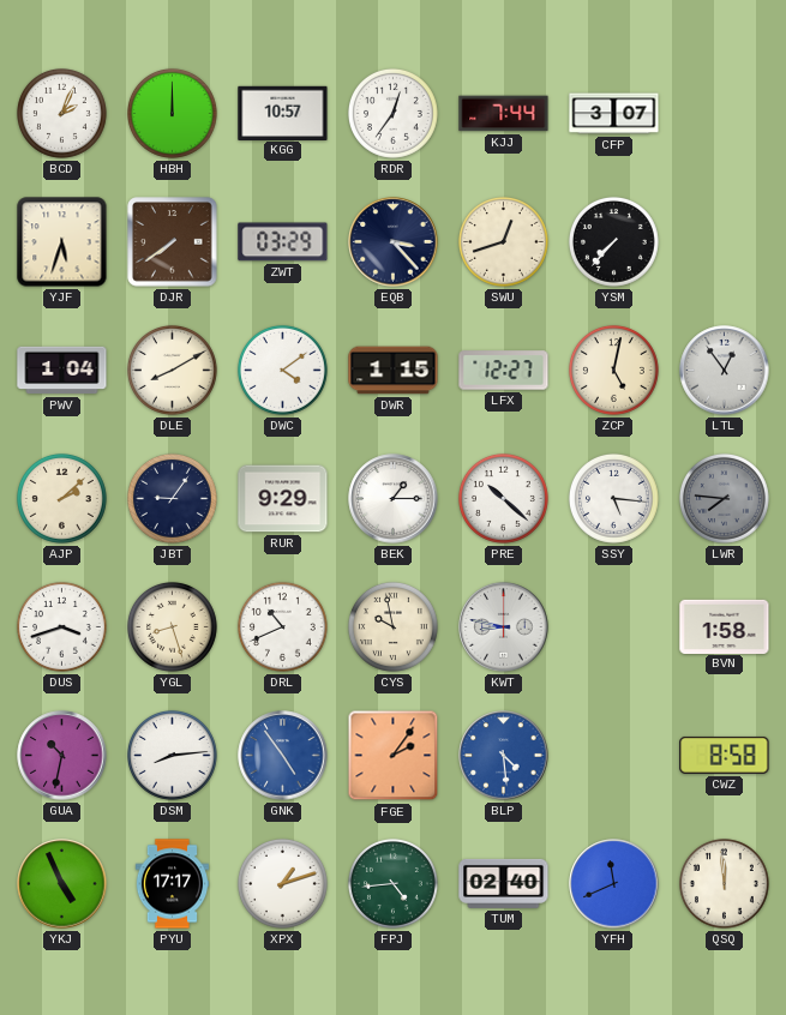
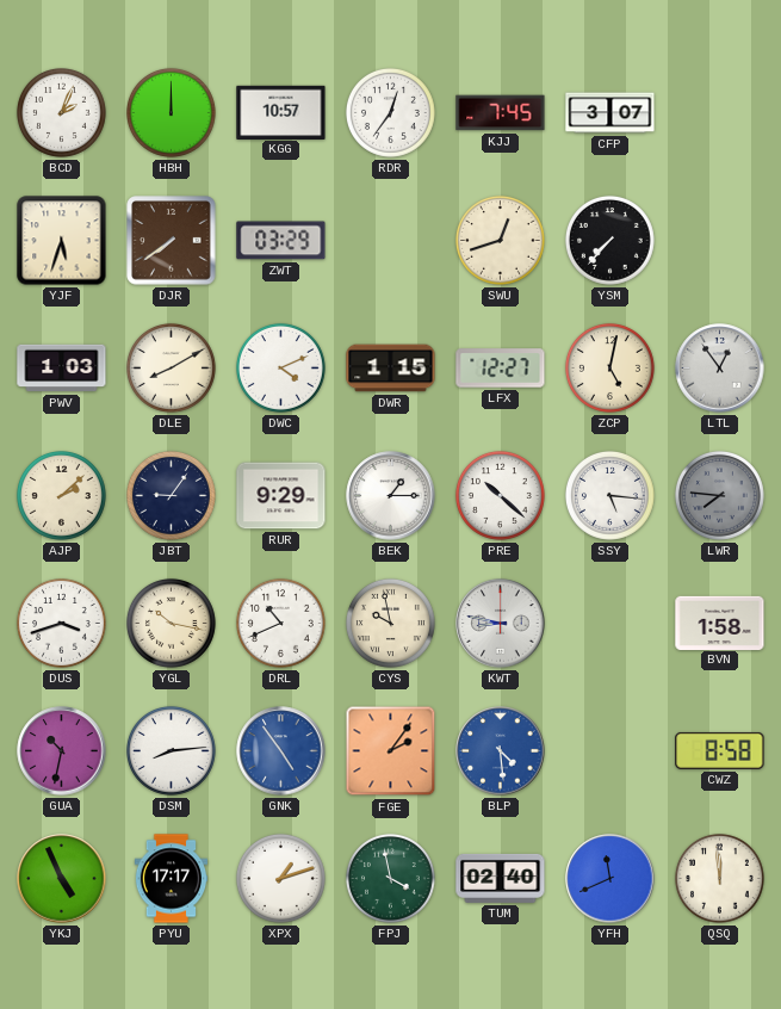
KJJ: 7:44 -> 7:45 (501, 113)
EQB: 3:23 -> none (394, 242)
PWV: 1:04 -> 1:03 (62, 369)
DWC: 4:09 -> 4:11 (280, 367)
YGL: 8:27 -> 10:17 (171, 623)
FPJ: 4:44 -> 3:58 (390, 878)
